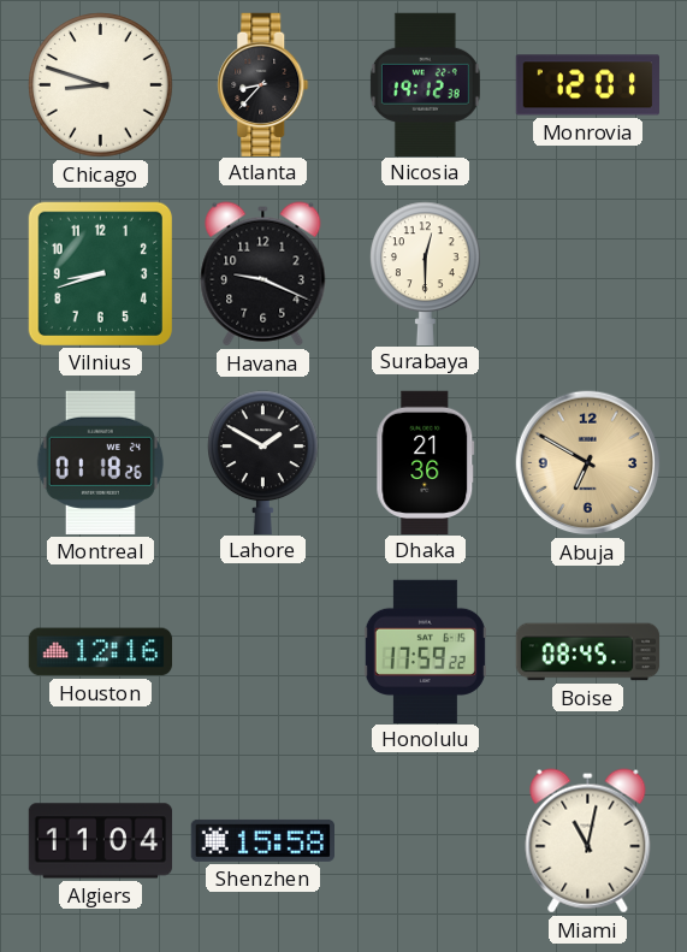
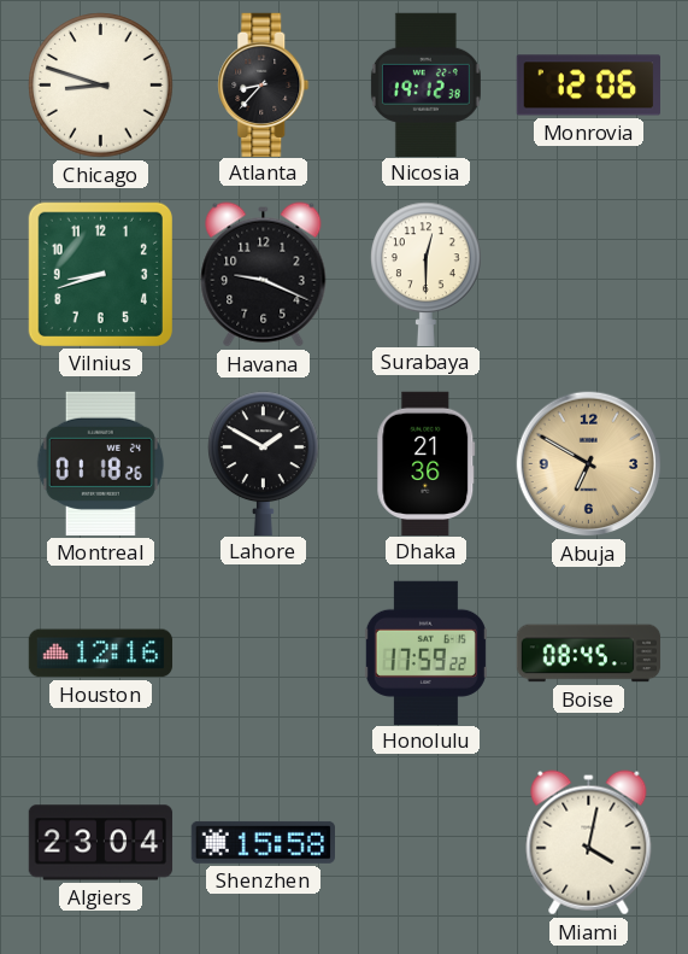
Monrovia: 12:01 -> 12:06 (588, 86)
Algiers: 11:04 -> 23:04 (101, 843)
Miami: 11:02 -> 4:02 (589, 843)
